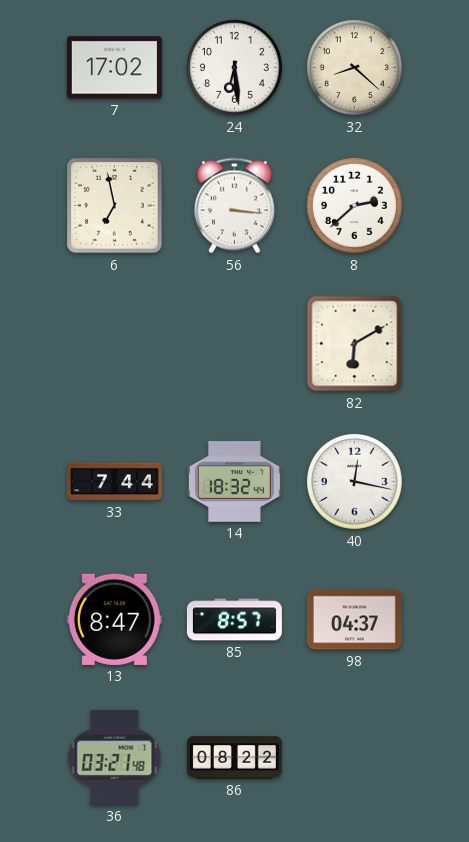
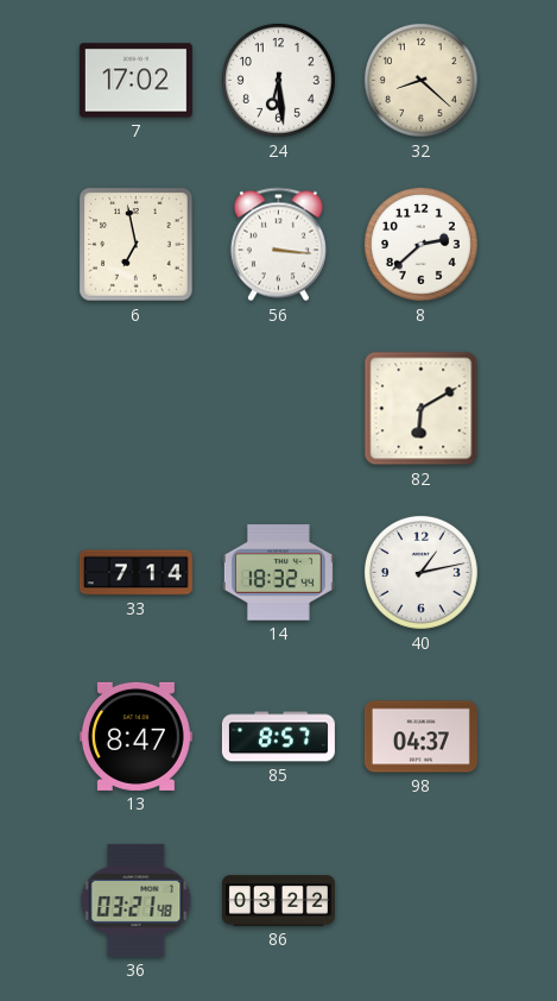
33: 7:44 -> 7:14 (135, 573)
40: 12:17 -> 1:13 (420, 572)
86: 08:22 -> 03:22 (278, 901)
